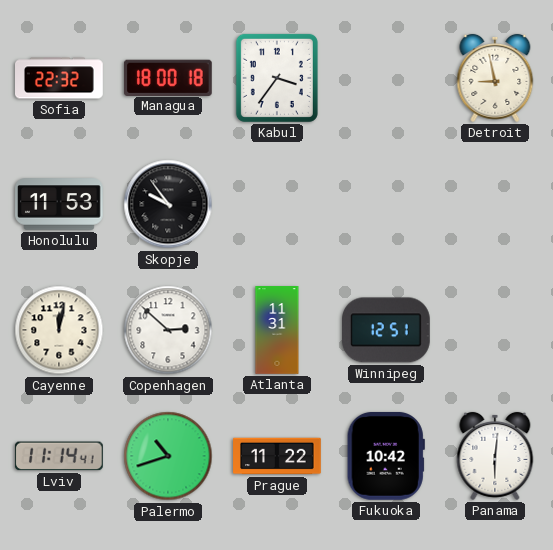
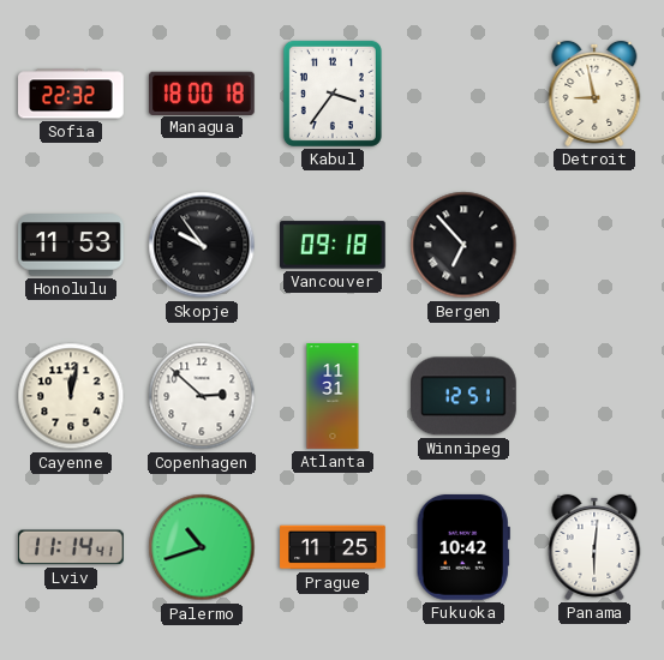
Vancouver: none -> 09:18 (333, 245)
Bergen: none -> 6:53 (463, 245)
Prague: 11:22 -> 11:25 (333, 547)
